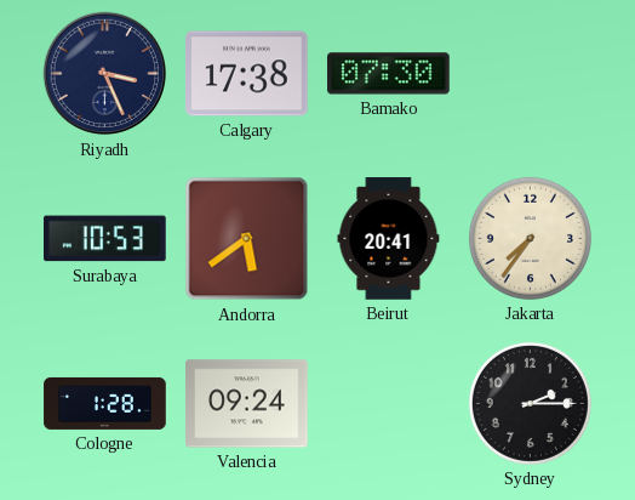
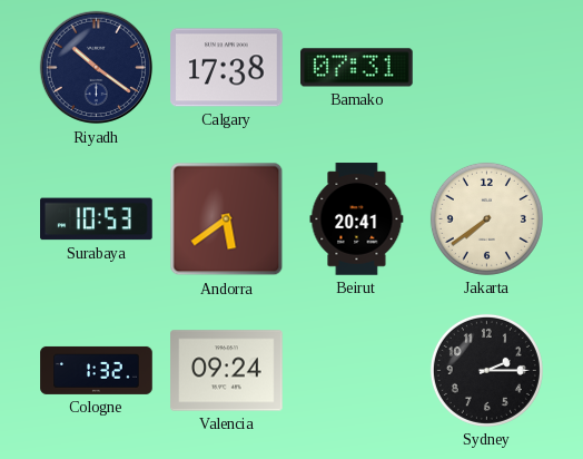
Riyadh: 3:26 -> 10:21 (97, 68)
Bamako: 07:30 -> 07:31 (357, 68)
Jakarta: 7:36 -> 7:39 (486, 218)
Cologne: 1:28 -> 1:32 (97, 370)
